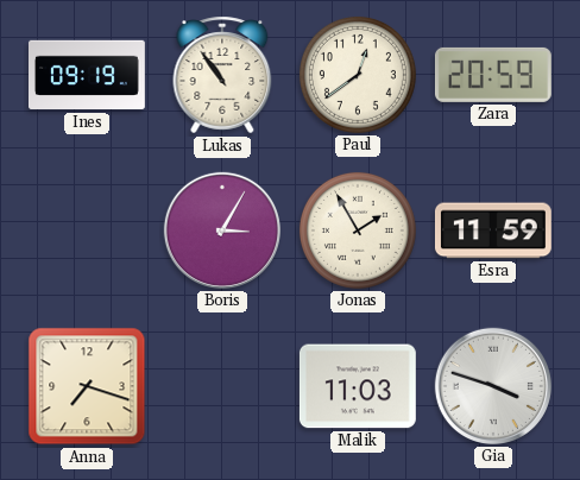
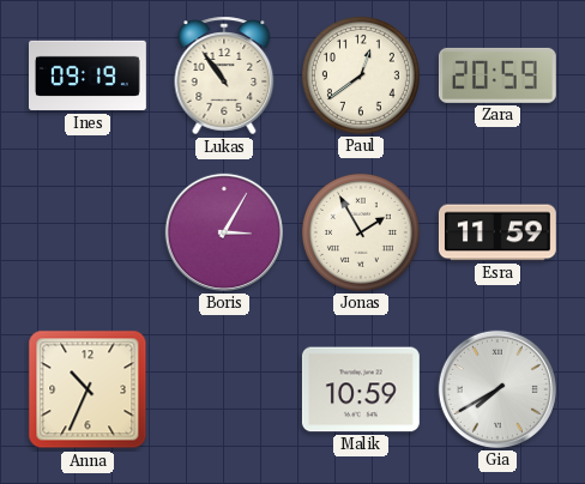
Anna: 7:18 -> 10:34 (88, 389)
Malik: 11:03 -> 10:59 (361, 389)
Gia: 3:48 -> 7:40 (497, 389)
